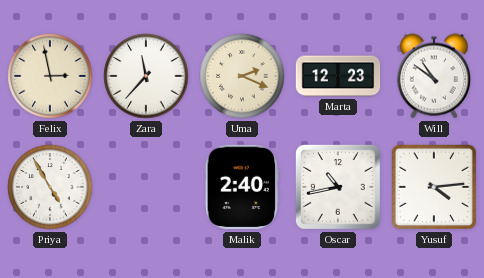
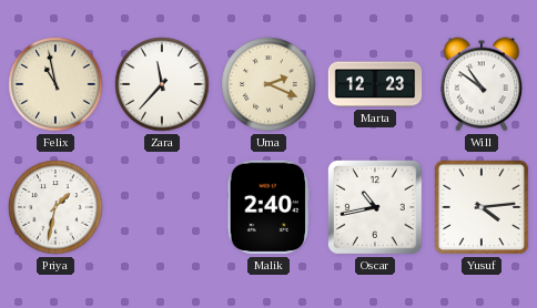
Felix: 2:58 -> 10:58 (55, 84)
Priya: 4:55 -> 1:32 (55, 207)
